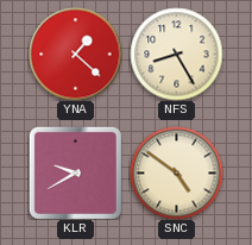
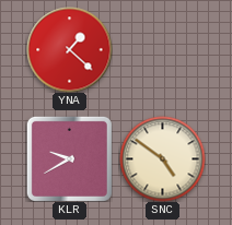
NFS: 8:25 -> none (176, 54)
